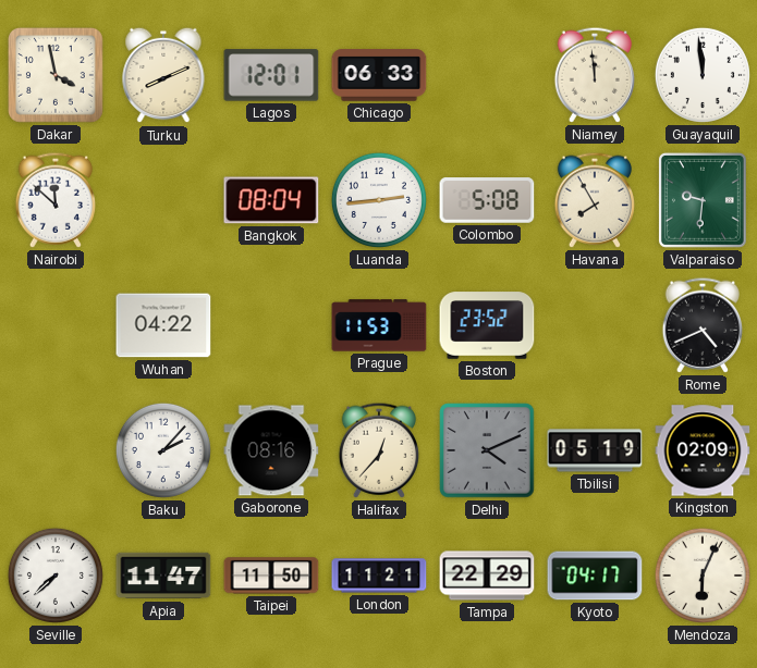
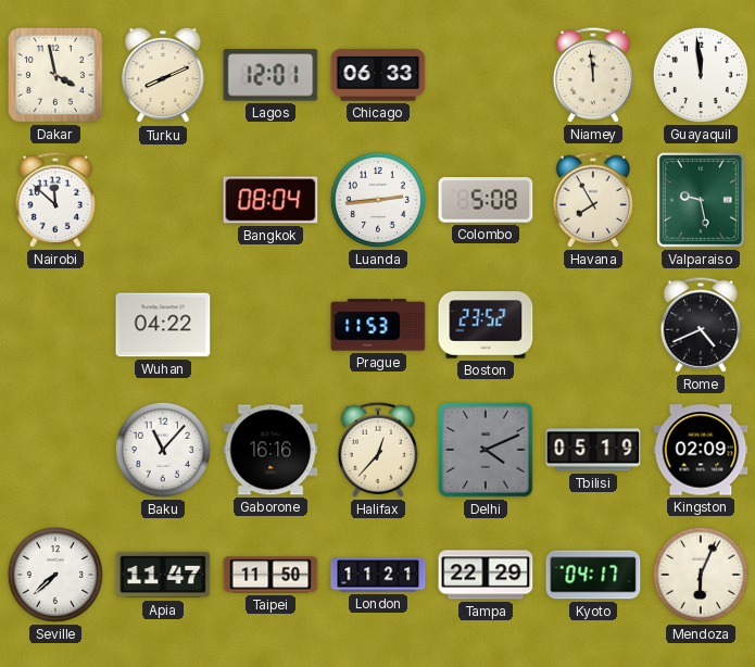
Valparaiso: 9:31 -> 9:28 (701, 200)
Baku: 2:07 -> 11:07 (163, 450)
Gaborone: 08:16 -> 16:16 (270, 450)
